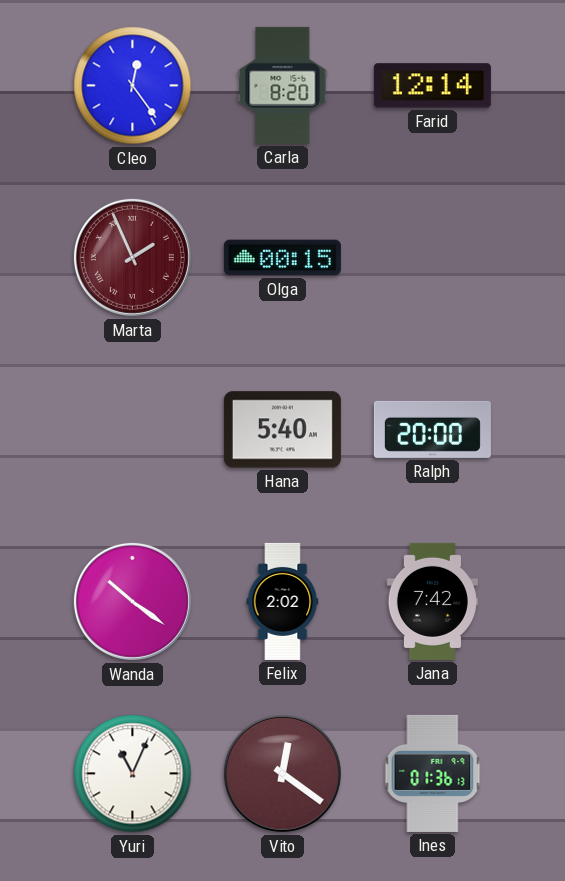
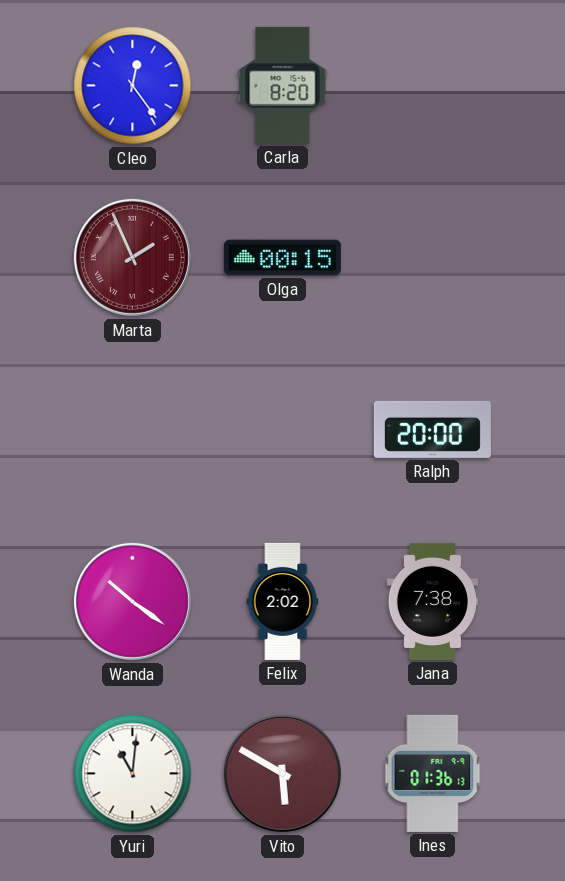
Farid: 12:14 -> none (432, 86)
Hana: 5:40 -> none (282, 430)
Jana: 7:42 -> 7:38 (432, 601)
Yuri: 11:04 -> 11:01 (133, 774)
Vito: 12:21 -> 5:50 (282, 773)
